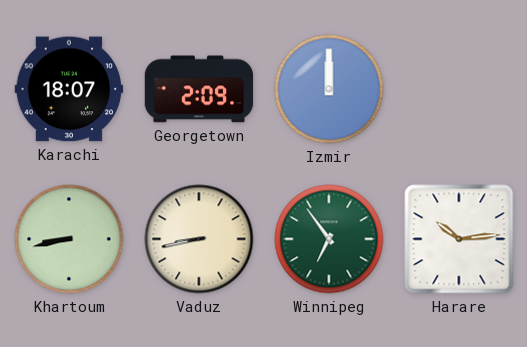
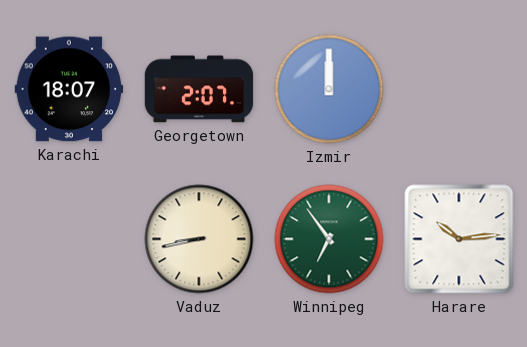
Georgetown: 2:09 -> 2:07 (199, 89)
Khartoum: 8:43 -> none (69, 239)
